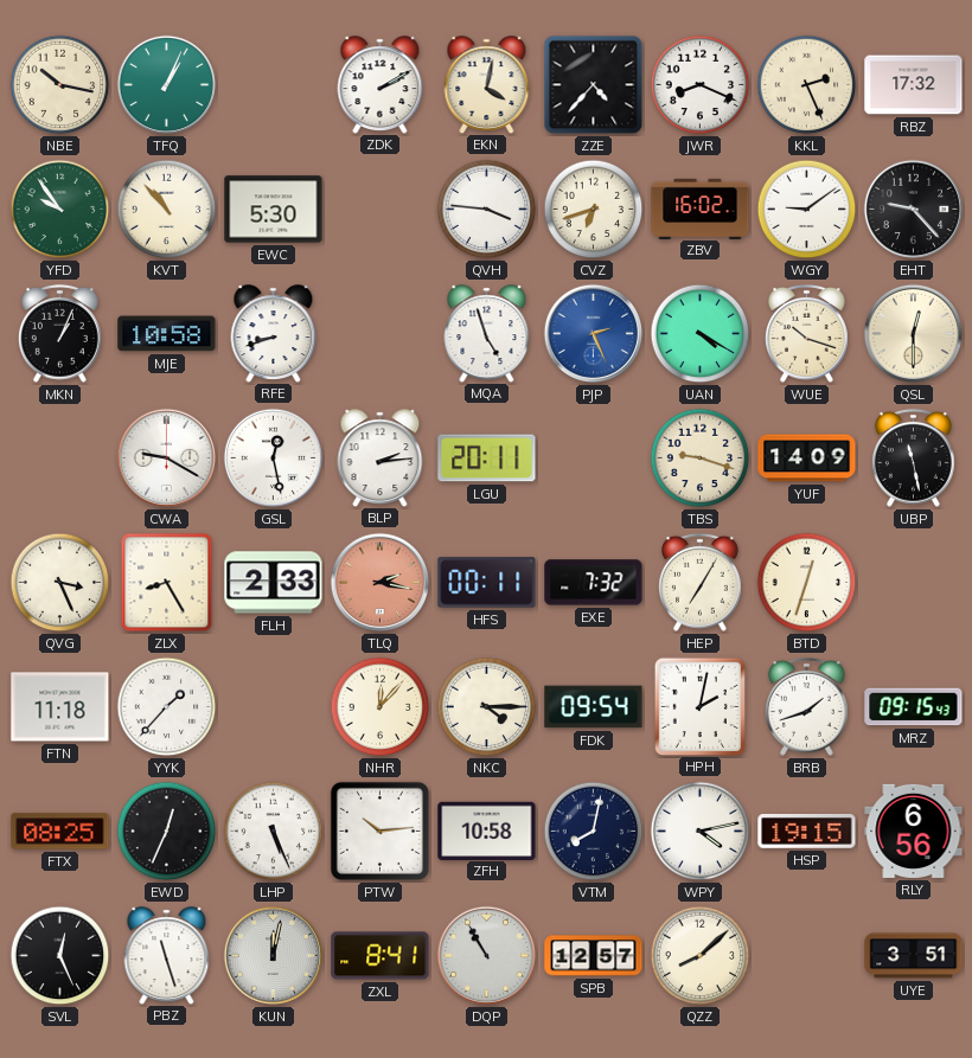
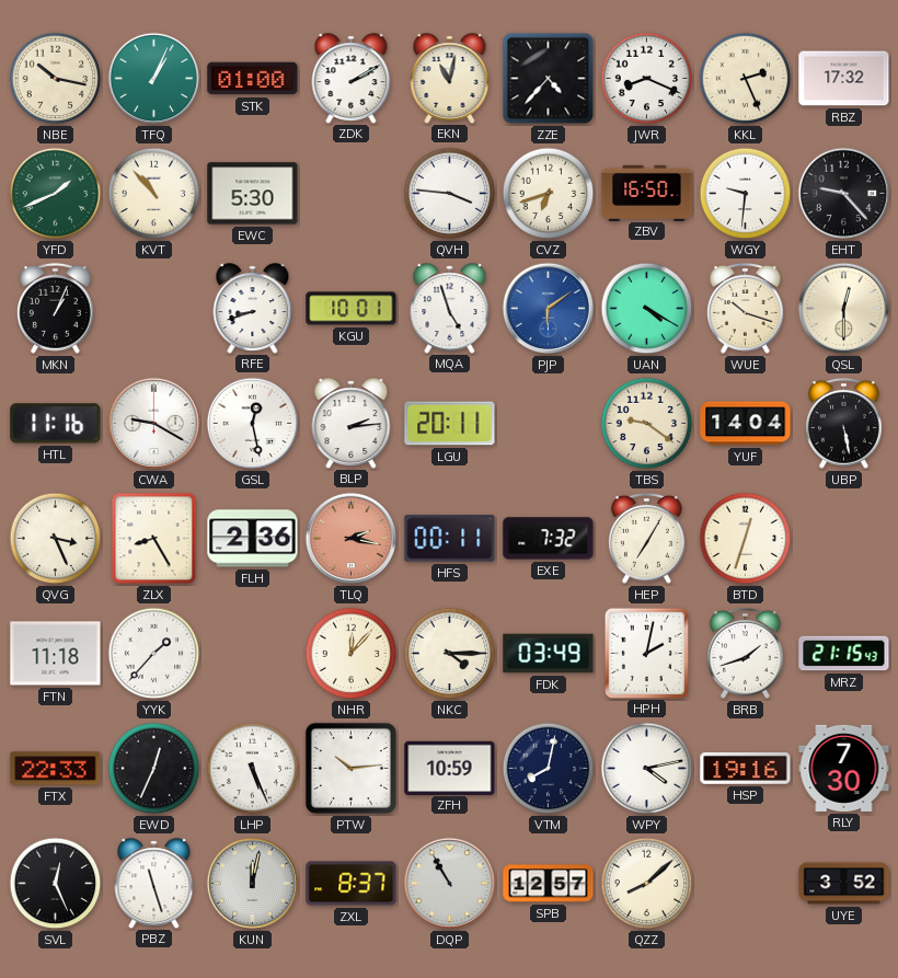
STK: none -> 01:00 (253, 79)
EKN: 4:02 -> 11:02 (450, 78)
YFD: 9:54 -> 1:41 (56, 194)
ZBV: 16:02 -> 16:50 (647, 193)
WGY: 9:09 -> 9:31 (746, 194)
MJE: 10:58 -> none (167, 334)
KGU: none -> 10:01 (352, 309)
PJP: 2:26 -> 6:09 (549, 309)
HTL: none -> 11:16 (56, 424)
TBS: 9:18 -> 9:21 (647, 424)
YUF: 14:09 -> 14:04 (746, 424)
UBP: 11:28 -> 5:28 (843, 423)
FLH: 2:33 -> 2:36 (253, 539)
FDK: 09:54 -> 03:49 (549, 654)
MRZ: 09:15 -> 21:15 (844, 654)
FTX: 08:25 -> 22:33 (56, 769)
ZFH: 10:58 -> 10:59 (450, 768)
HSP: 19:15 -> 19:16 (746, 769)
RLY: 6:56 -> 7:30 (844, 768)
ZXL: 8:41 -> 8:37 (352, 884)
UYE: 3:51 -> 3:52 (844, 884)
